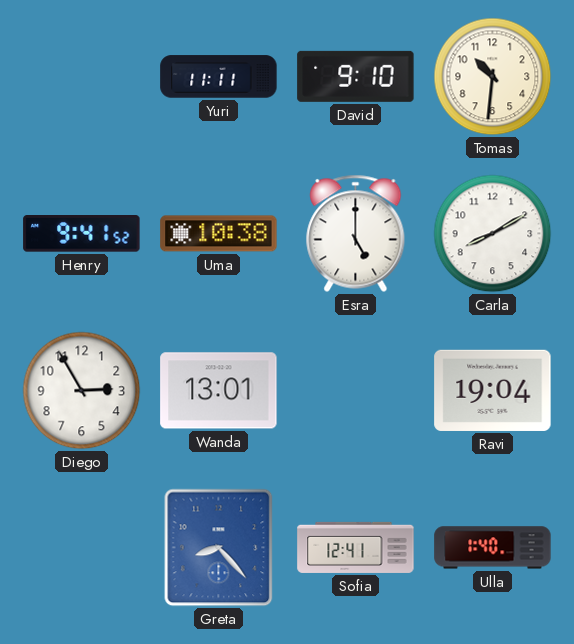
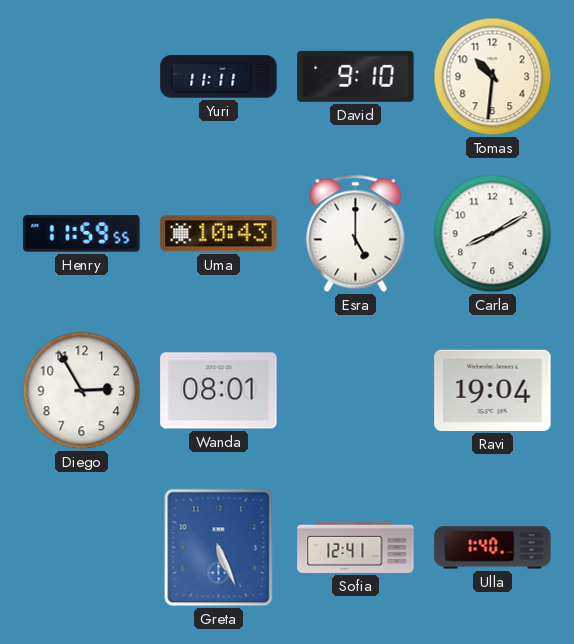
Henry: 9:41 -> 11:59 (82, 234)
Uma: 10:38 -> 10:43 (219, 234)
Wanda: 13:01 -> 08:01 (219, 391)
Greta: 8:23 -> 5:26 (219, 548)
